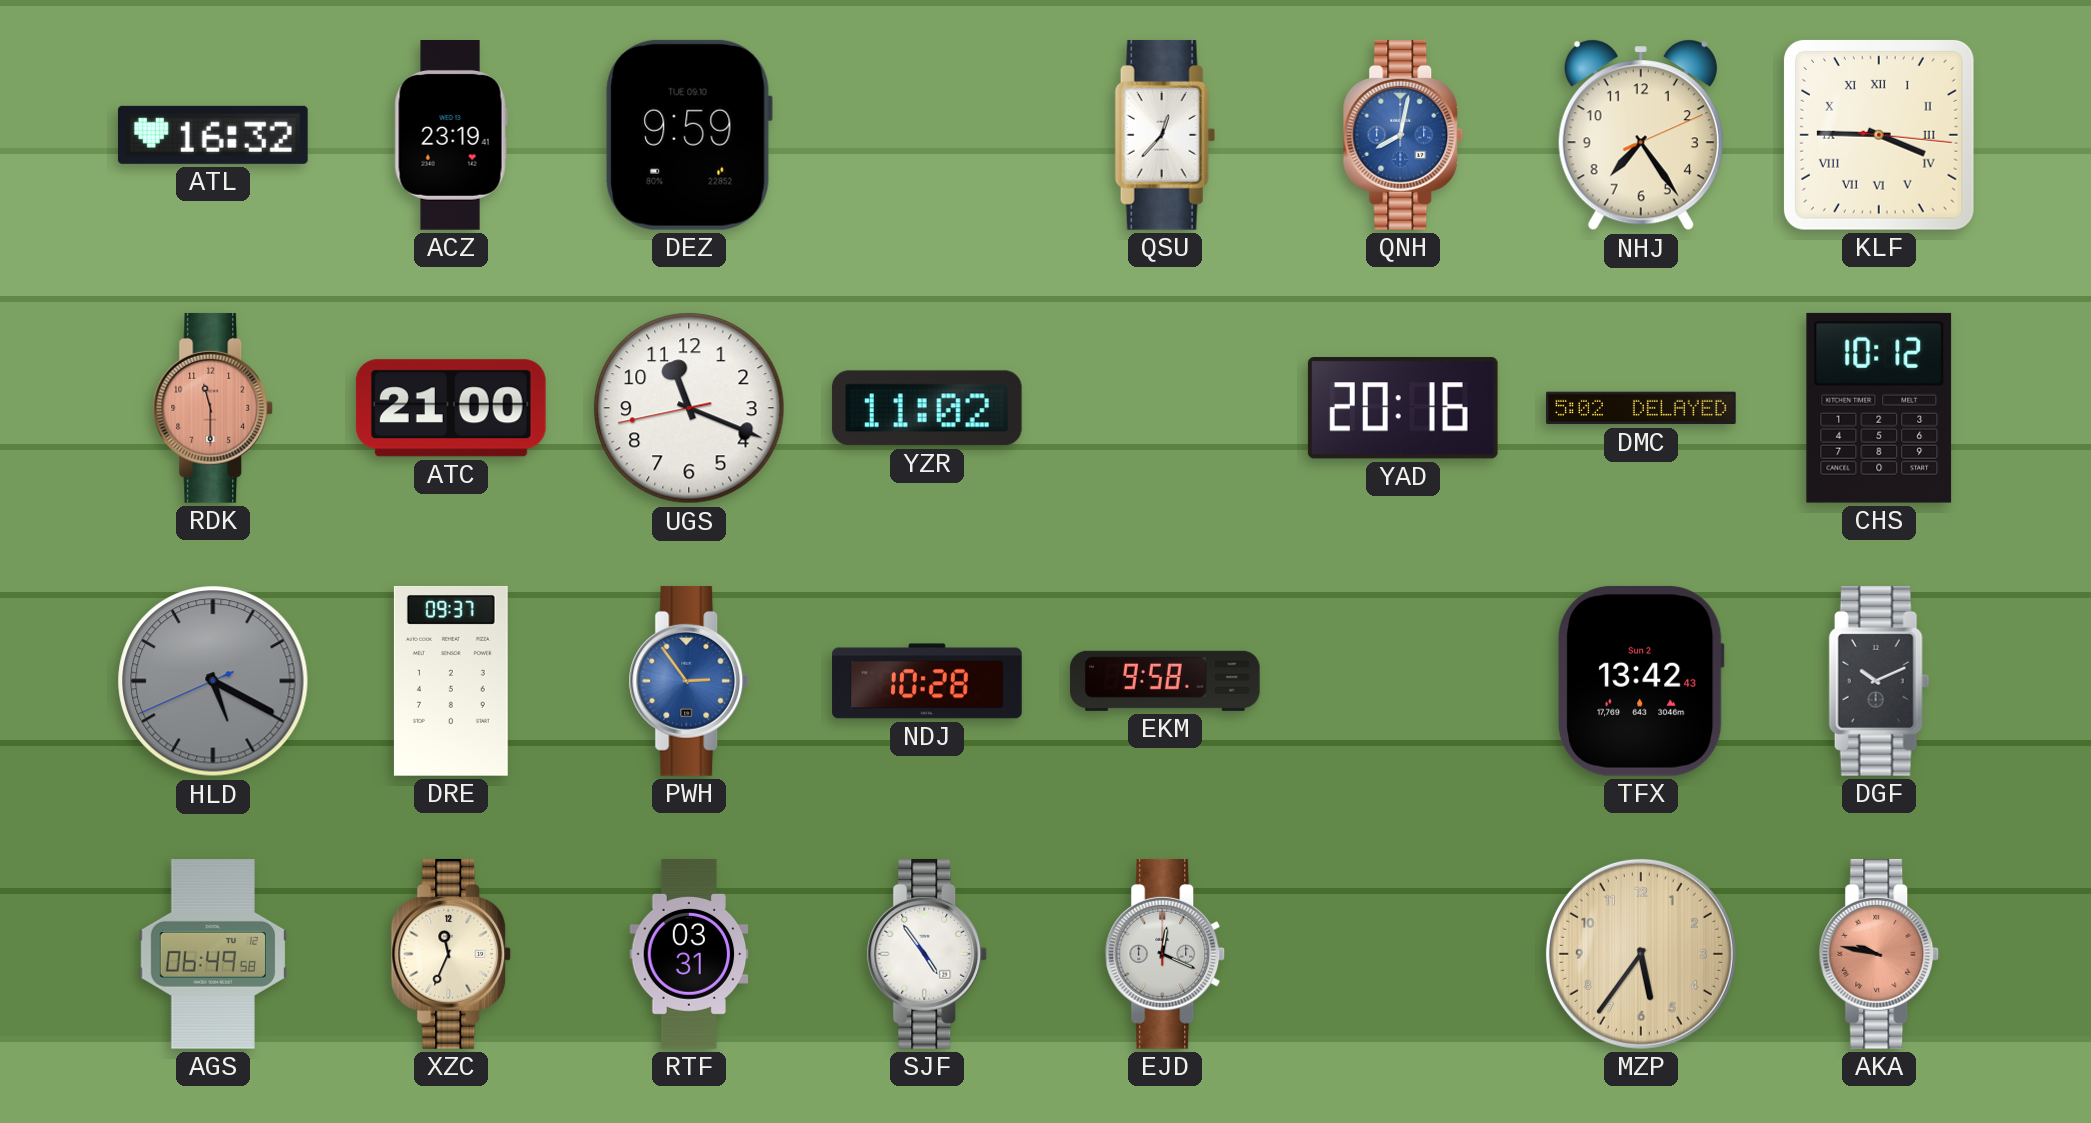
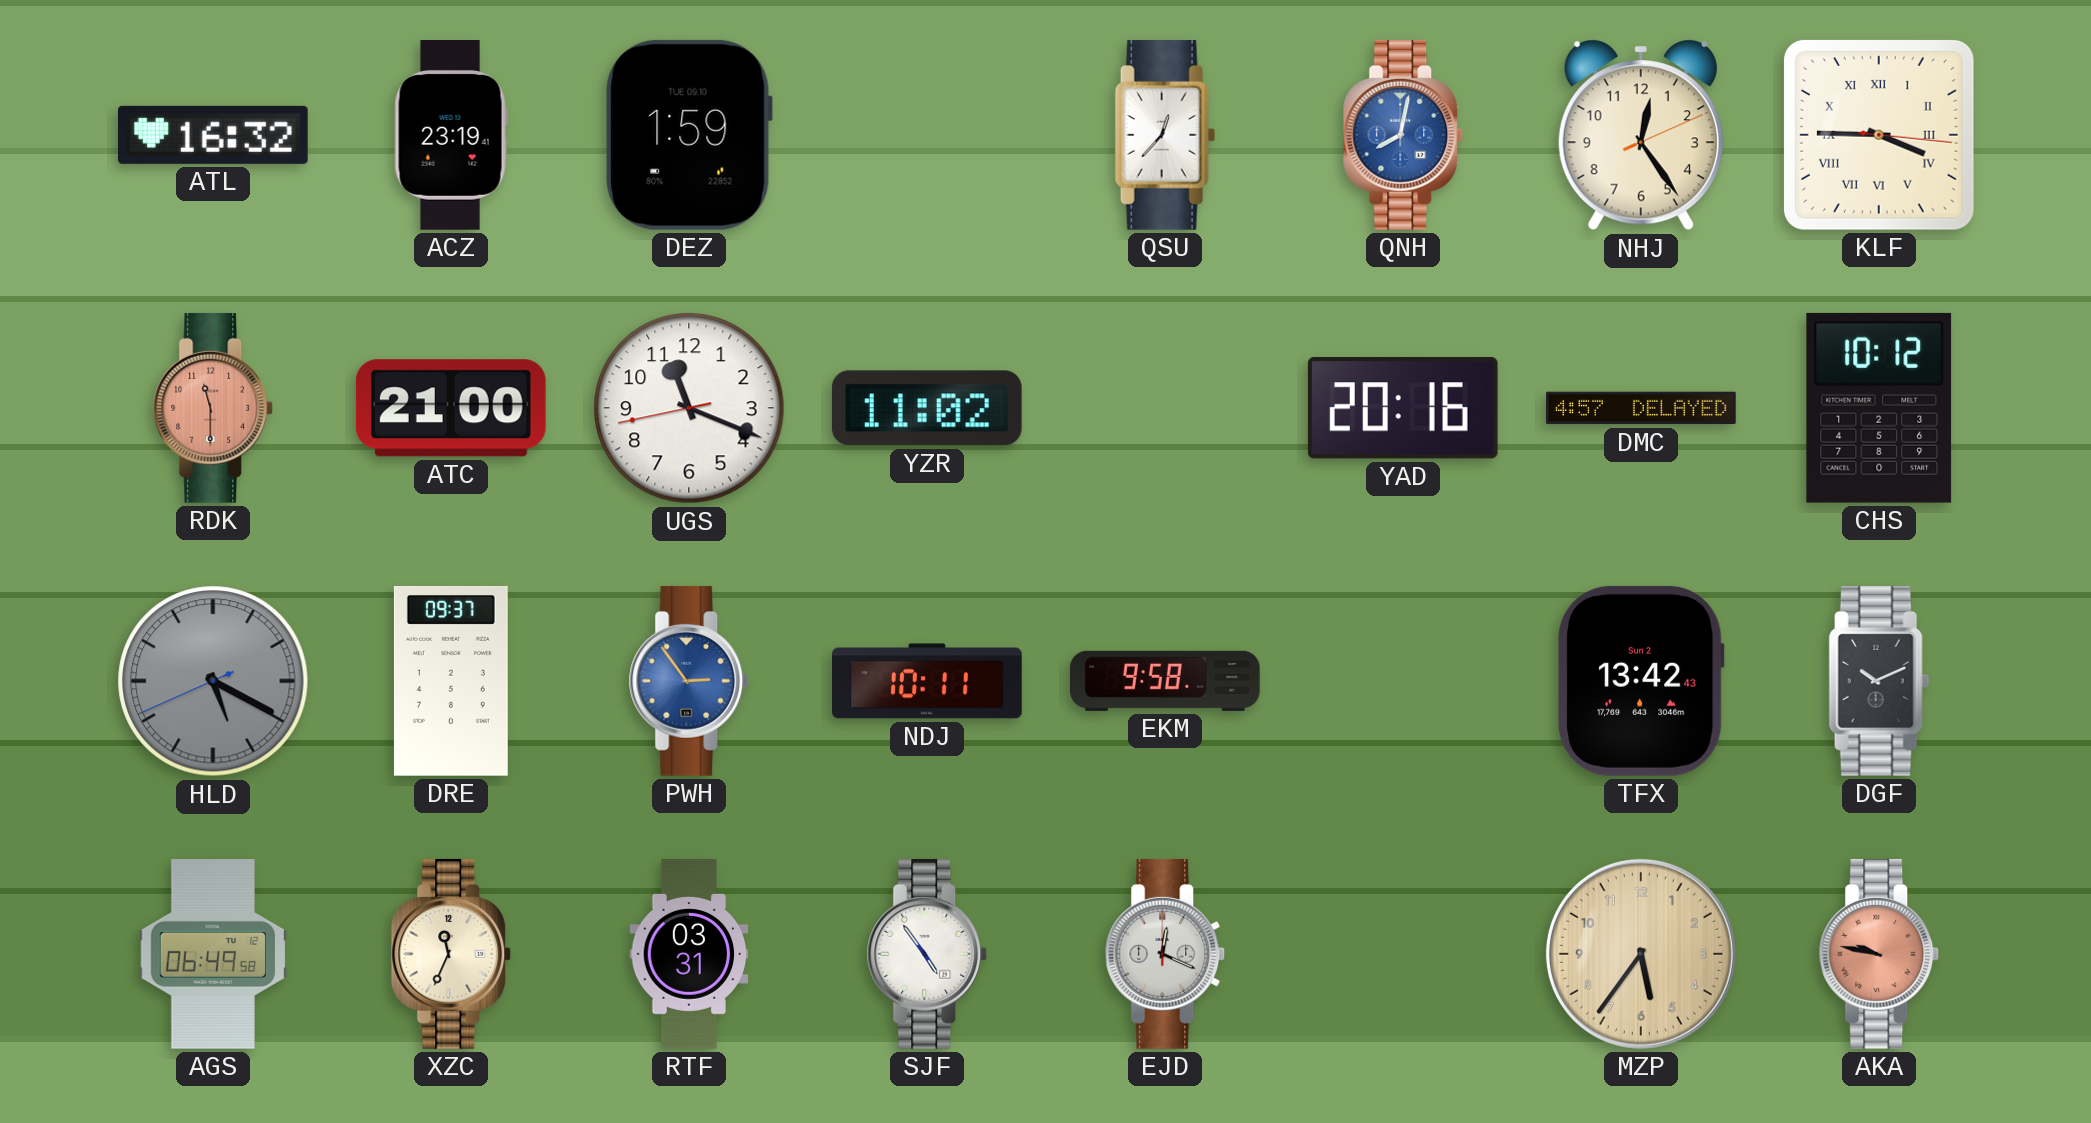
DEZ: 9:59 -> 1:59 (689, 135)
NHJ: 7:24 -> 12:24 (1641, 135)
DMC: 5:02 -> 4:57 (1642, 408)
NDJ: 10:28 -> 10:11 (927, 681)
